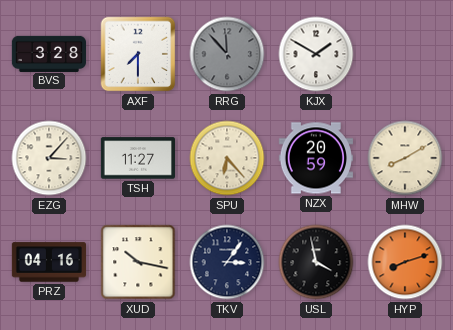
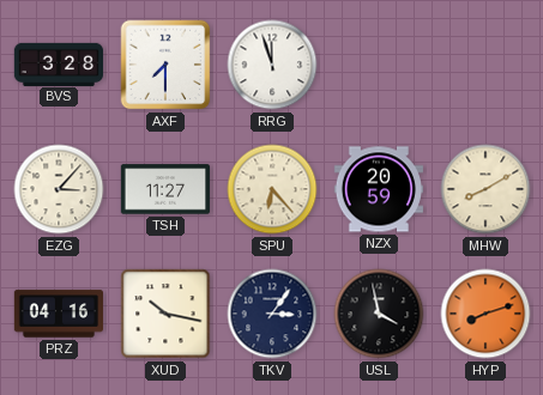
RRG: 11:53 -> 11:57 (272, 65)
RRG dial: grey -> white (272, 65)
KJX: 1:50 -> none (316, 54)
